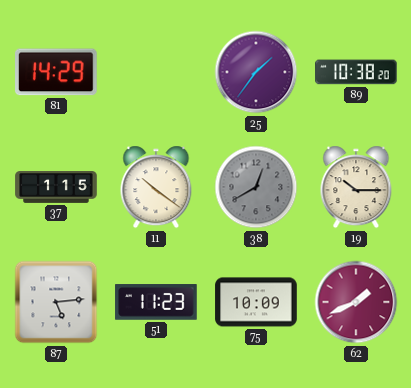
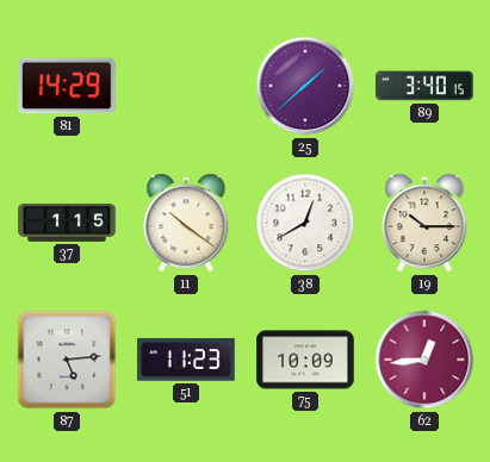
25: 1:36 -> 1:38 (305, 86)
89: 10:38 -> 3:40 (424, 86)
38 dial: grey -> white (305, 223)
62: 1:41 -> 12:44 (424, 360)
